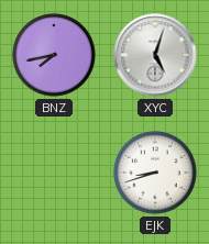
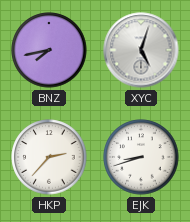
HKP: none -> 2:37 (49, 157)
